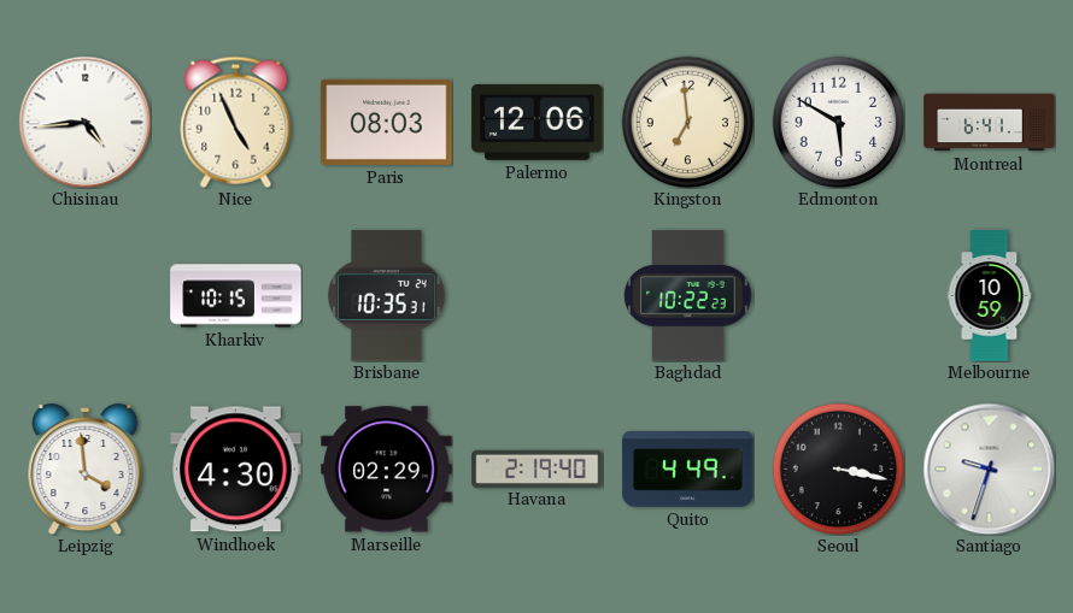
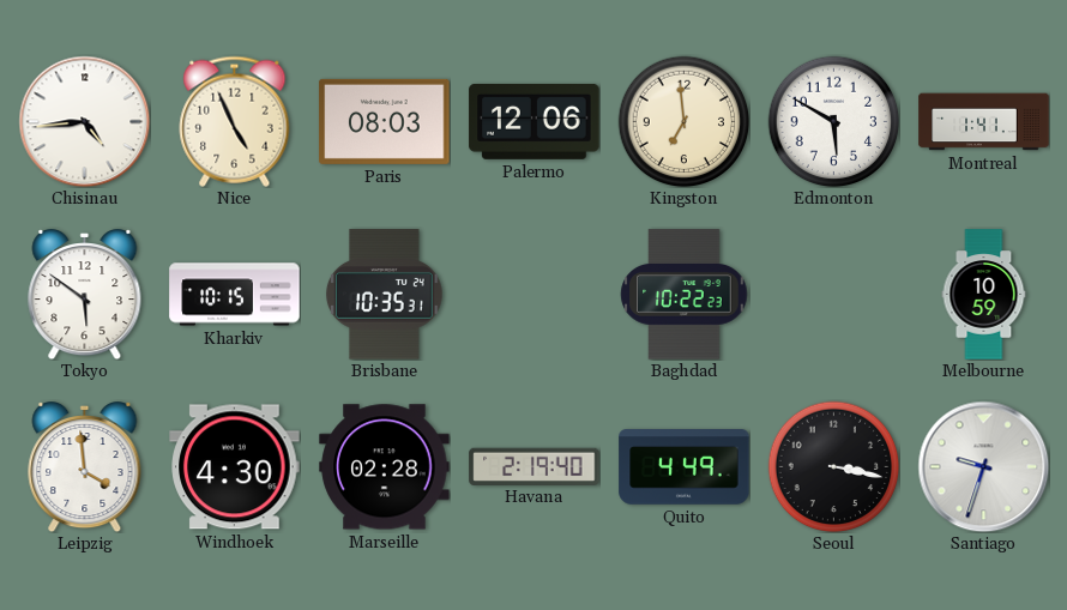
Montreal: 6:41 -> 1:41 (984, 122)
Tokyo: none -> 5:51 (85, 295)
Marseille: 02:29 -> 02:28 (385, 467)
